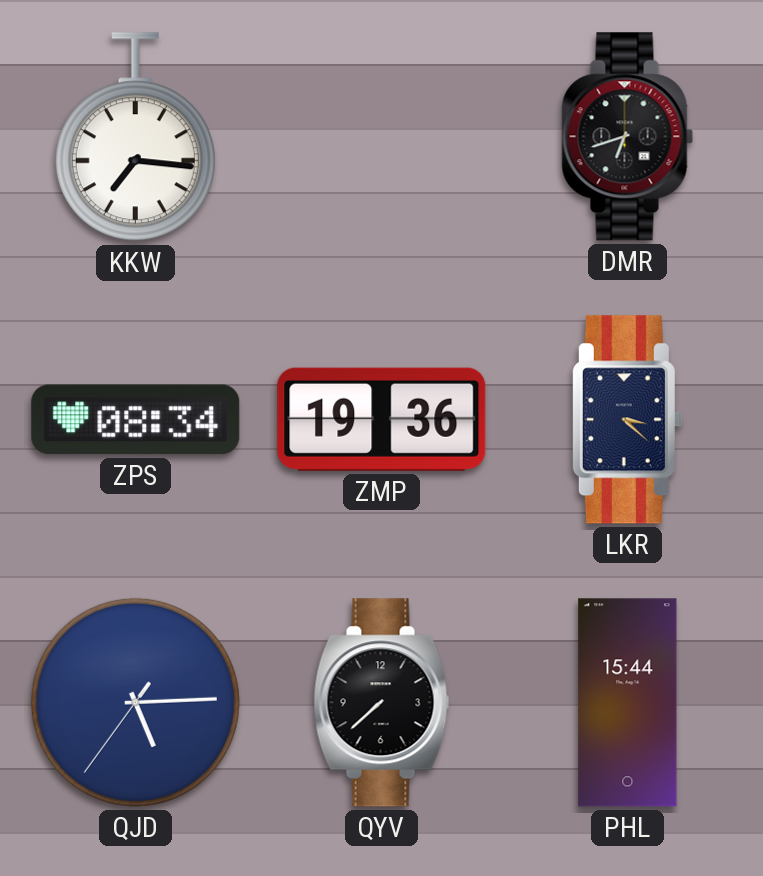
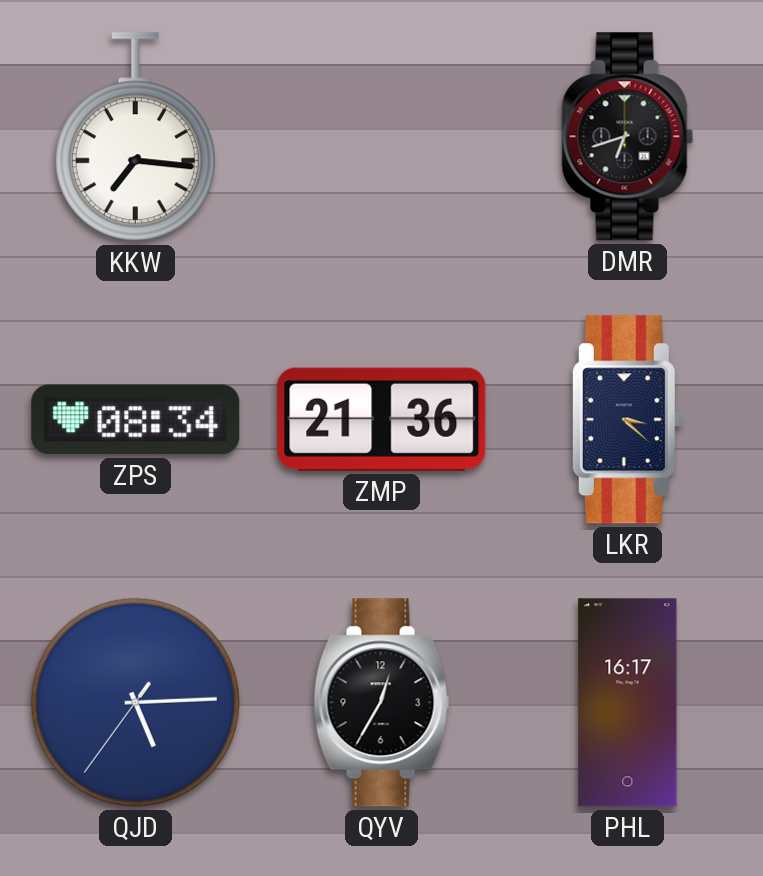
ZMP: 19:36 -> 21:36 (382, 419)
QYV: 7:38 -> 12:35 (382, 703)
PHL: 15:44 -> 16:17 (628, 703)
